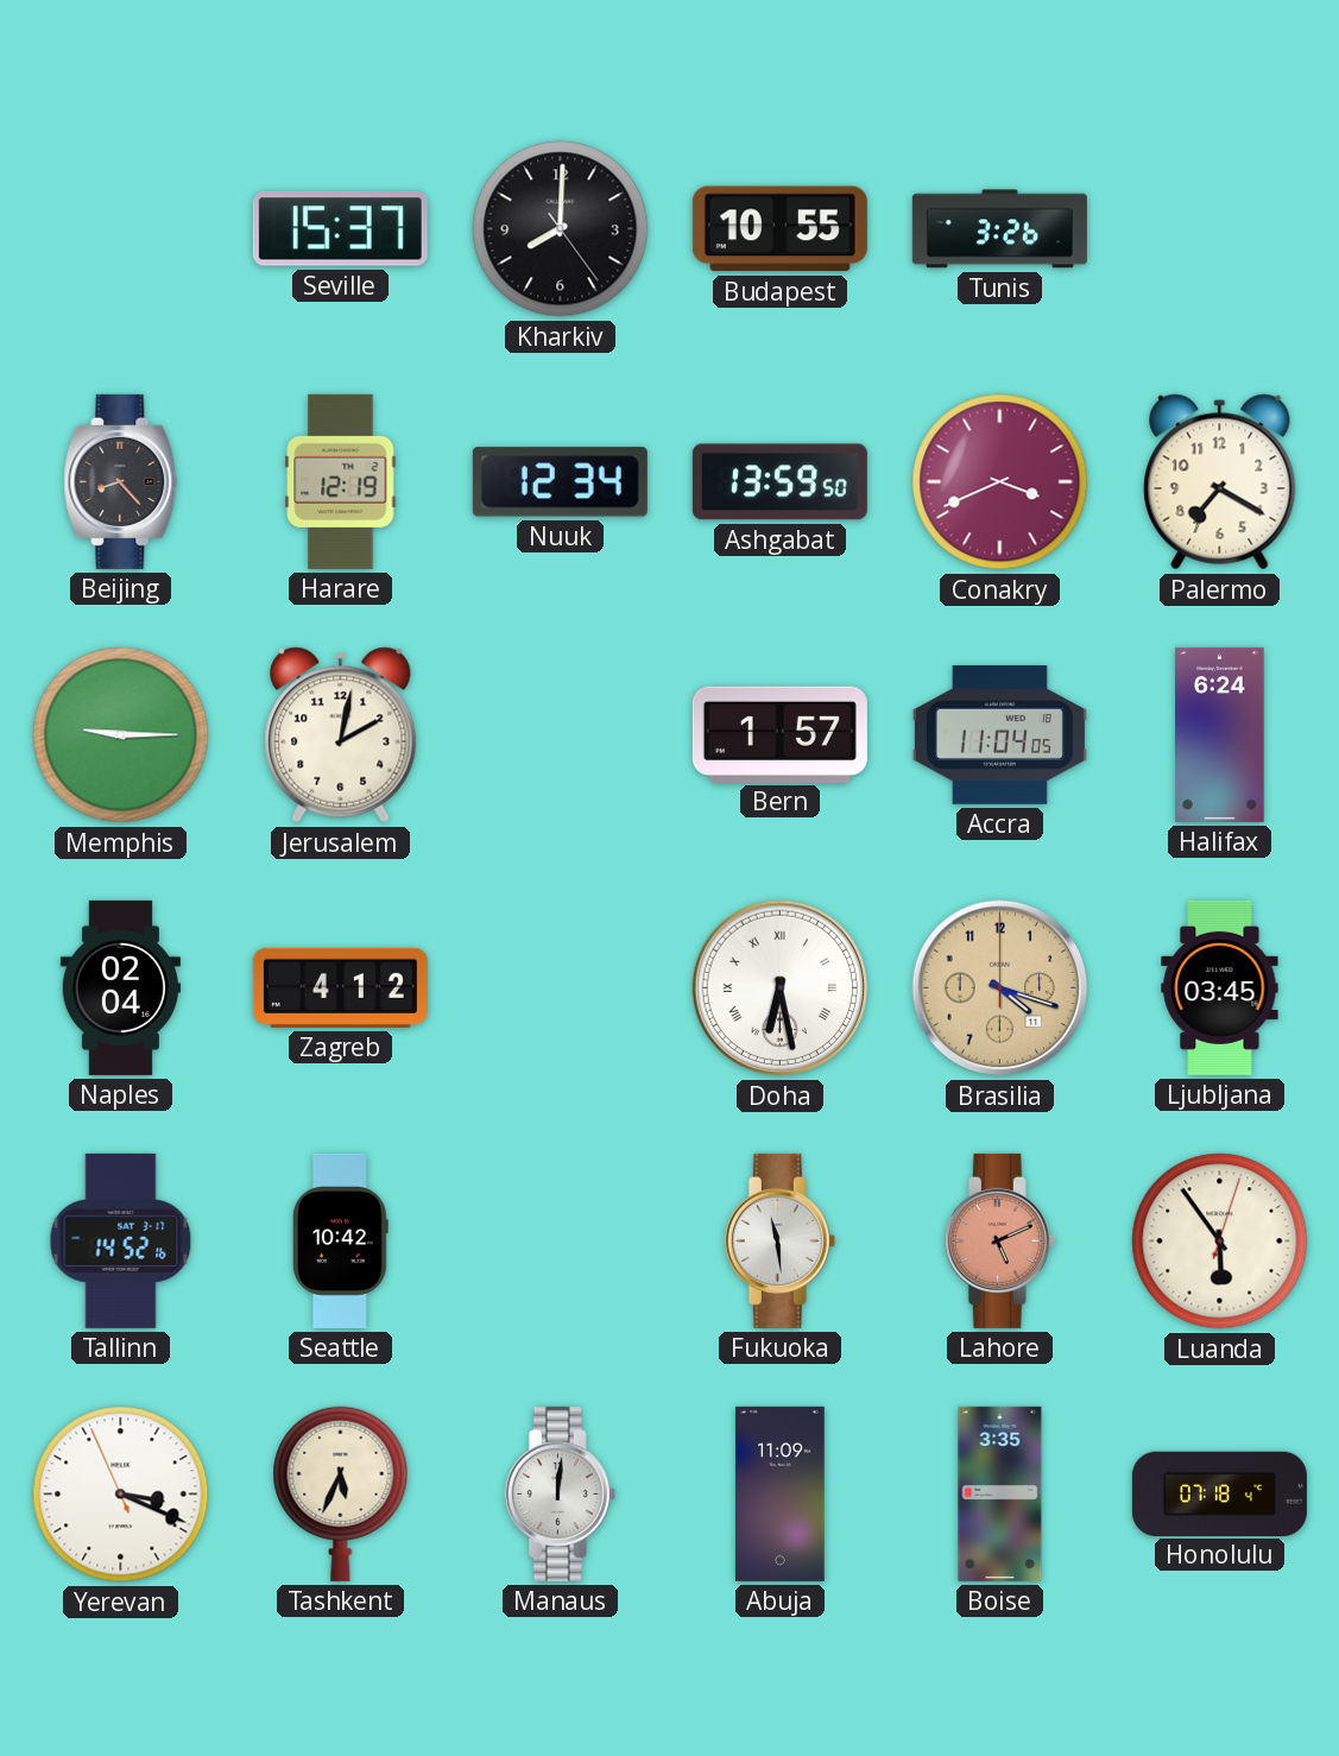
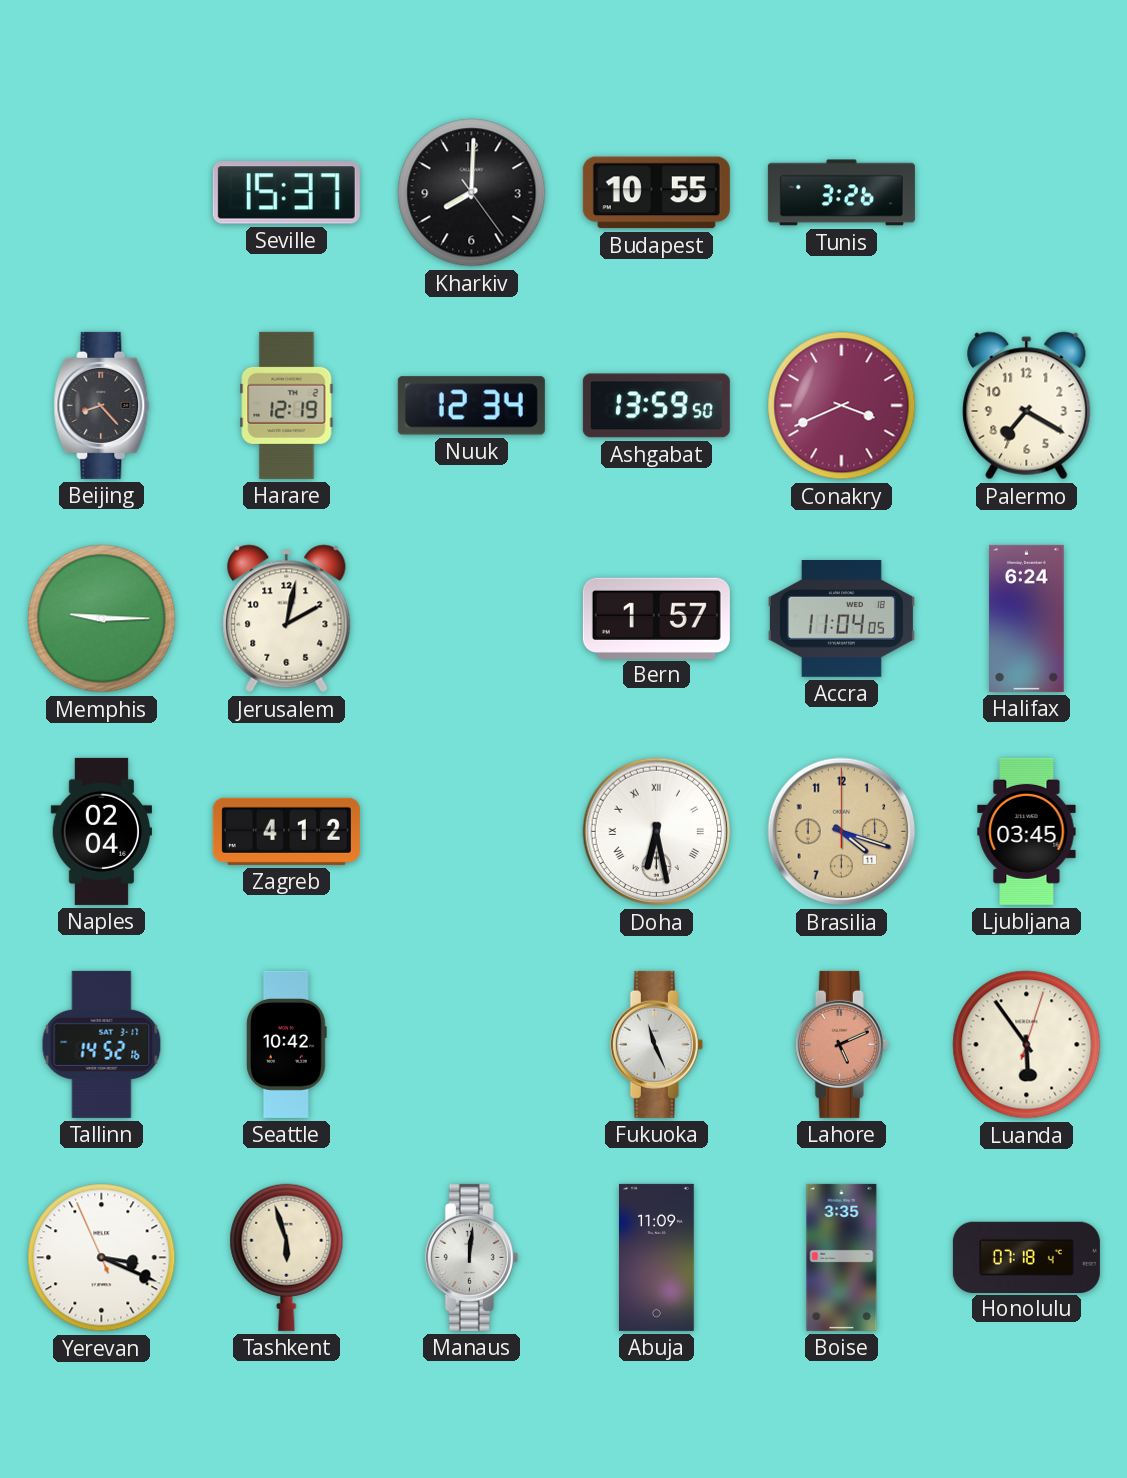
Fukuoka: 11:29 -> 11:26 (656, 1044)
Tashkent: 5:34 -> 5:57 (287, 1257)
